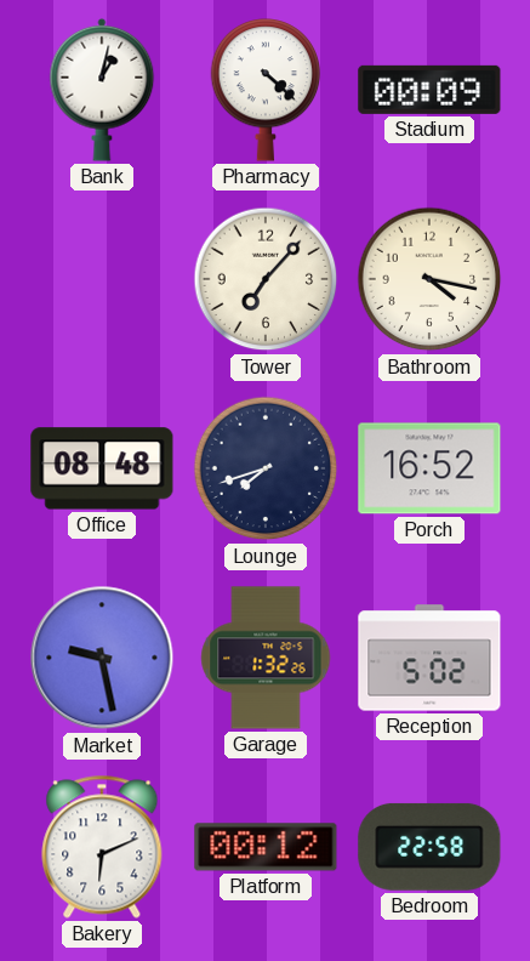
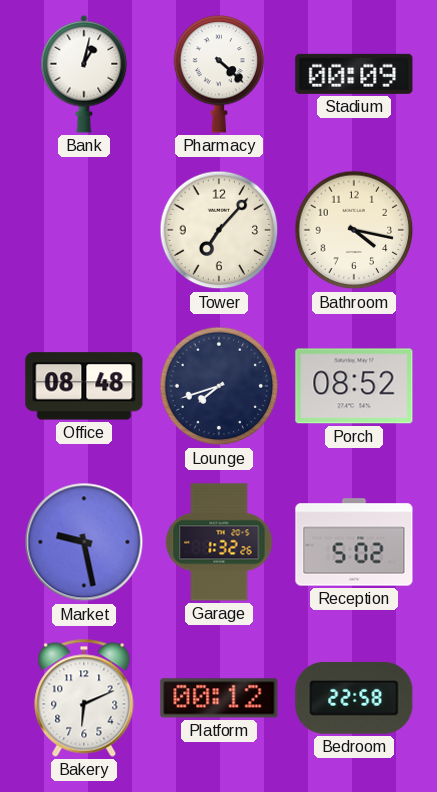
Porch: 16:52 -> 08:52 (354, 386)
